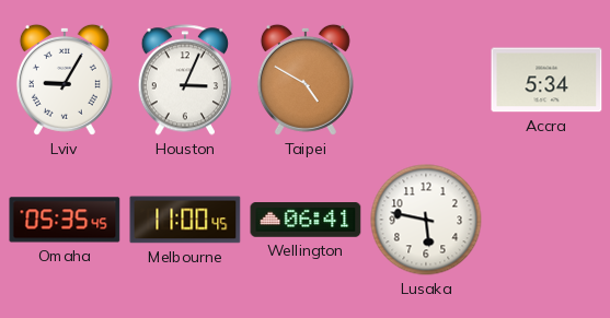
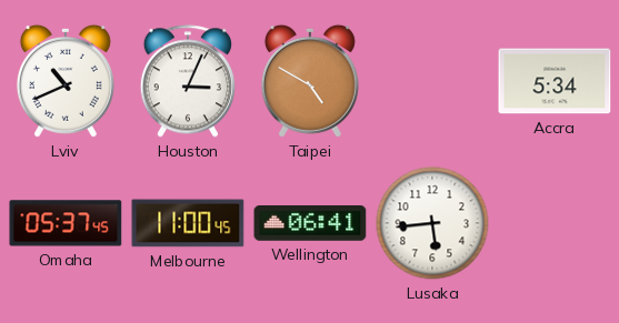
Lviv: 9:05 -> 10:41 (66, 81)
Omaha: 05:35 -> 05:37 (66, 223)
Lusaka: 5:47 -> 5:44 (432, 223)
